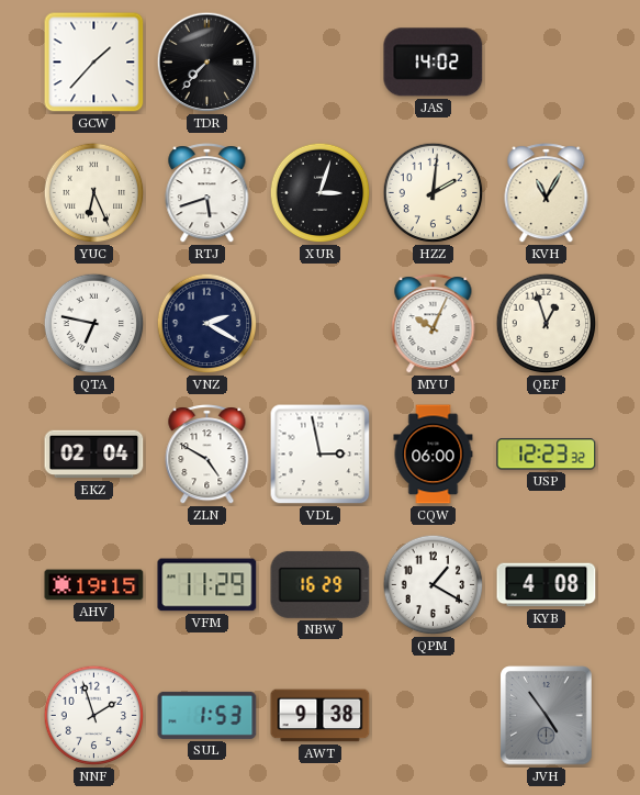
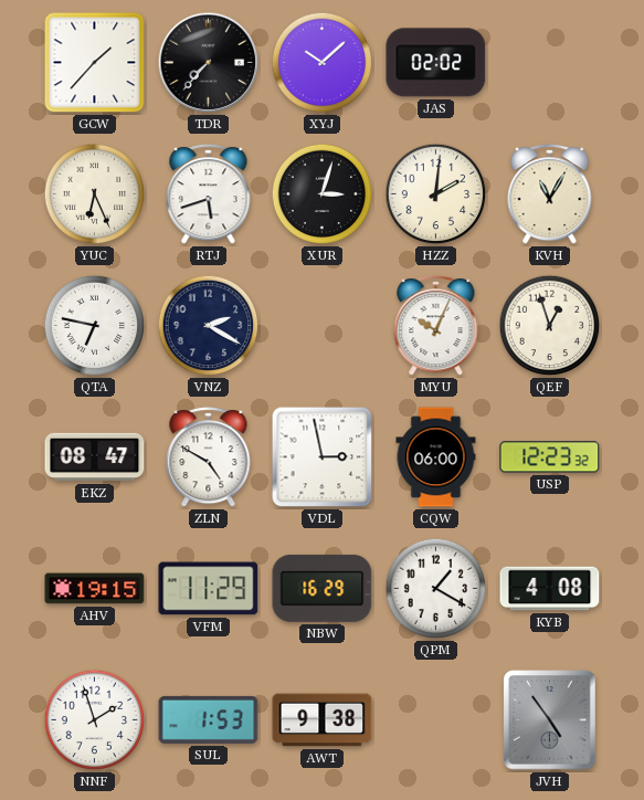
XYJ: none -> 10:08 (323, 63)
JAS: 14:02 -> 02:02 (436, 63)
EKZ: 02:04 -> 08:47 (95, 457)
